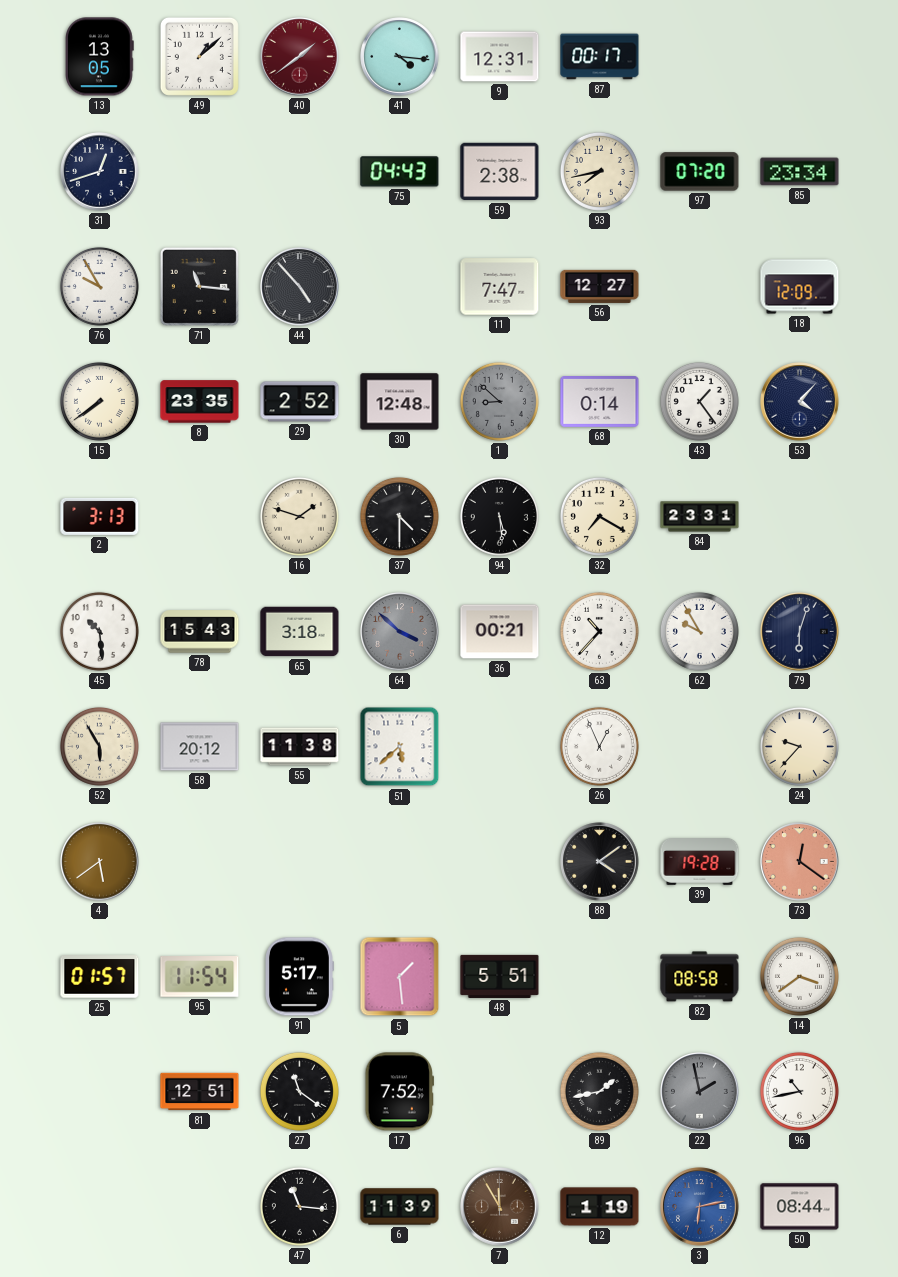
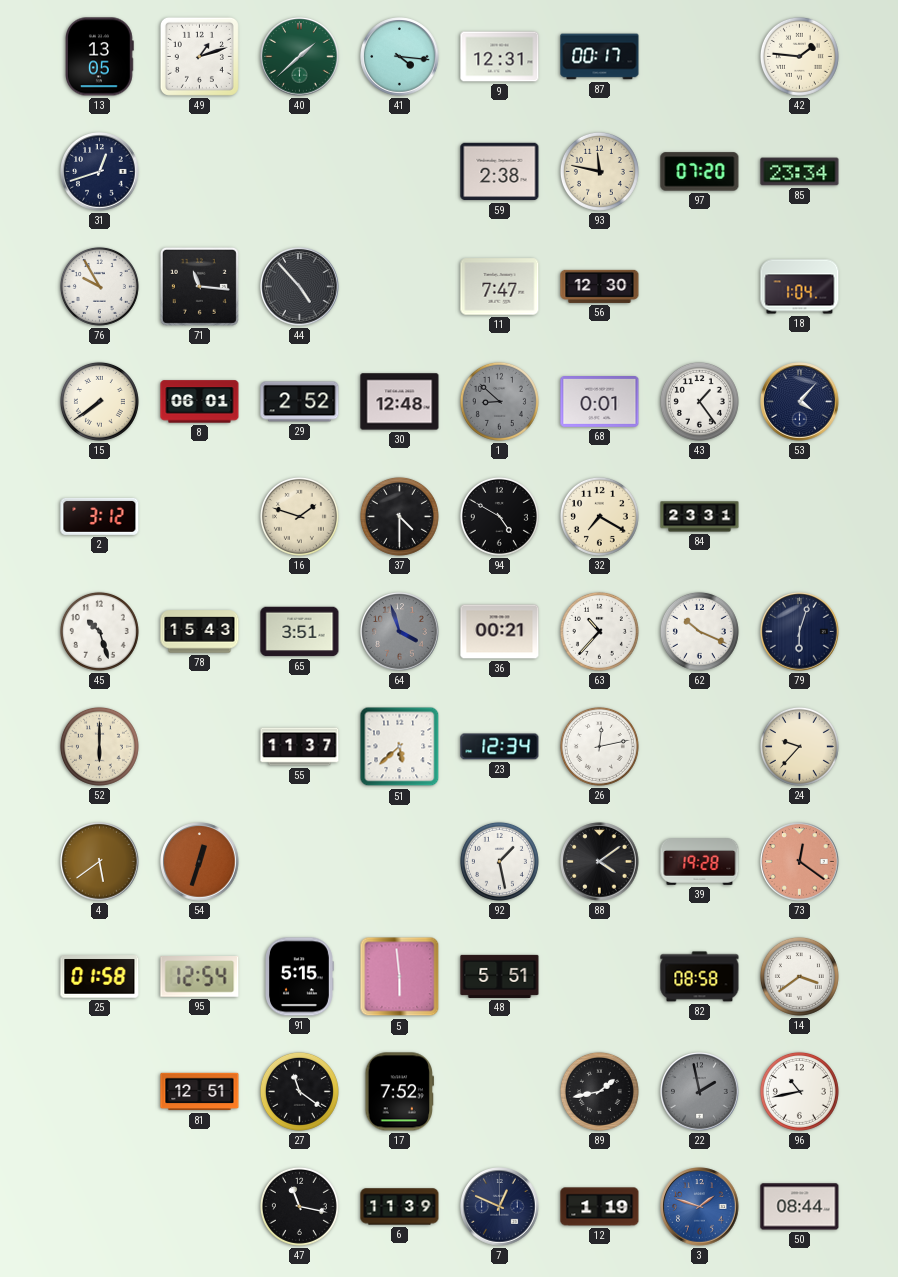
49: 1:08 -> 1:12 (199, 56)
40: 1:39 -> 1:38 (300, 57)
40 dial: burgundy -> green (300, 57)
42: none -> 1:46 (799, 56)
75: 04:43 -> none (400, 172)
93: 7:43 -> 11:47 (599, 171)
56: 12:27 -> 12:30 (600, 286)
18: 12:09 -> 1:04 (800, 287)
8: 23:35 -> 06:01 (200, 402)
68: 0:14 -> 0:01 (600, 402)
2: 3:13 -> 3:12 (100, 516)
94: 5:29 -> 4:50 (499, 516)
45: 10:29 -> 10:27 (99, 631)
65: 3:18 -> 3:51 (300, 632)
64: 3:52 -> 3:57 (400, 632)
62: 9:55 -> 10:19 (699, 631)
52: 5:55 -> 6:00 (99, 746)
58: 20:12 -> none (200, 747)
55: 11:38 -> 11:37 (300, 747)
23: none -> 12:34 (500, 747)
26: 12:56 -> 12:13 (599, 746)
54: none -> 12:33 (200, 862)
92: none -> 1:28 (499, 861)
25: 01:57 -> 01:58 (100, 977)
95: 11:54 -> 12:54 (200, 977)
91: 5:17 -> 5:15 (299, 977)
5: 1:29 -> 5:59 (400, 977)
47: 11:16 -> 11:17 (299, 1206)
7: 11:55 -> 12:49 (500, 1207)
7 dial: brown -> navy (500, 1207)
3: 6:13 -> 1:48 (700, 1207)
